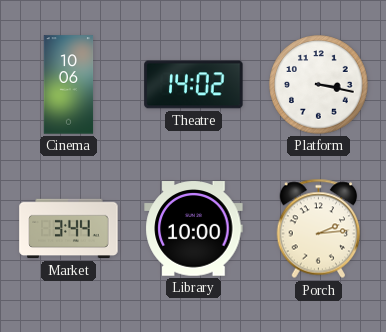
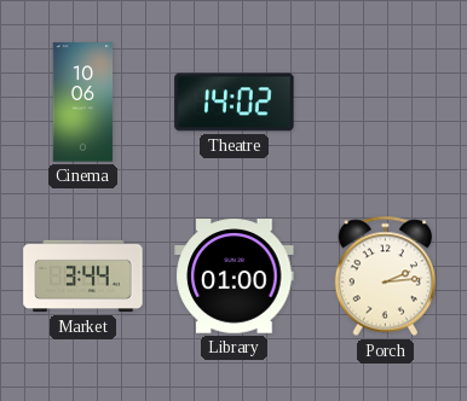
Platform: 3:17 -> none (319, 85)
Library: 10:00 -> 01:00 (235, 277)
